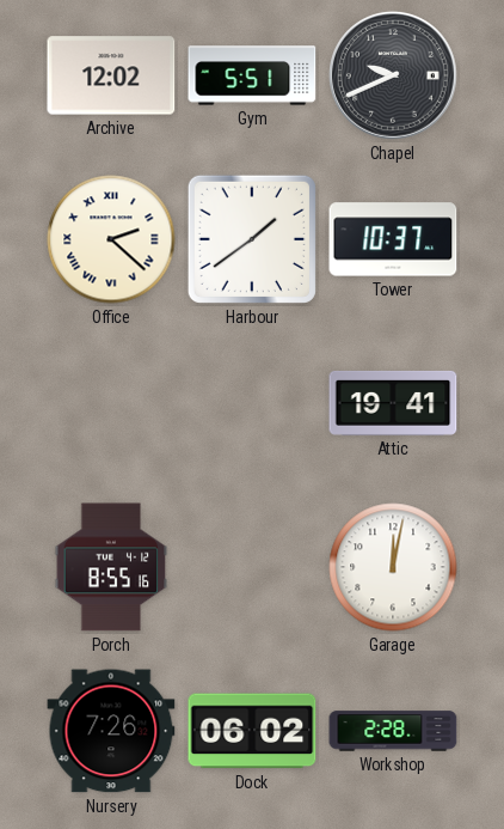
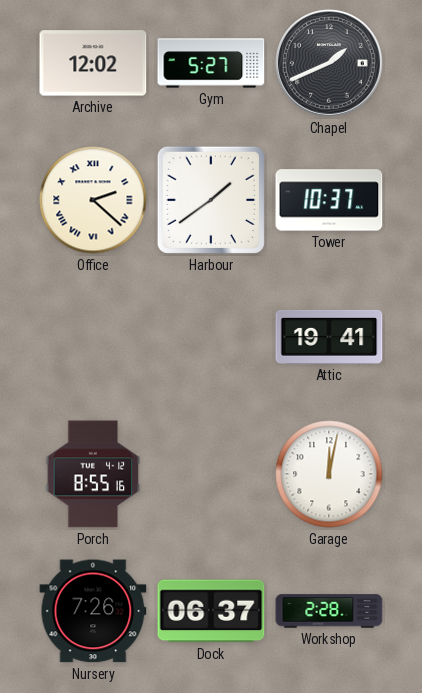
Gym: 5:51 -> 5:27 (211, 63)
Chapel: 9:41 -> 1:41 (329, 63)
Dock: 06:02 -> 06:37 (211, 611)
